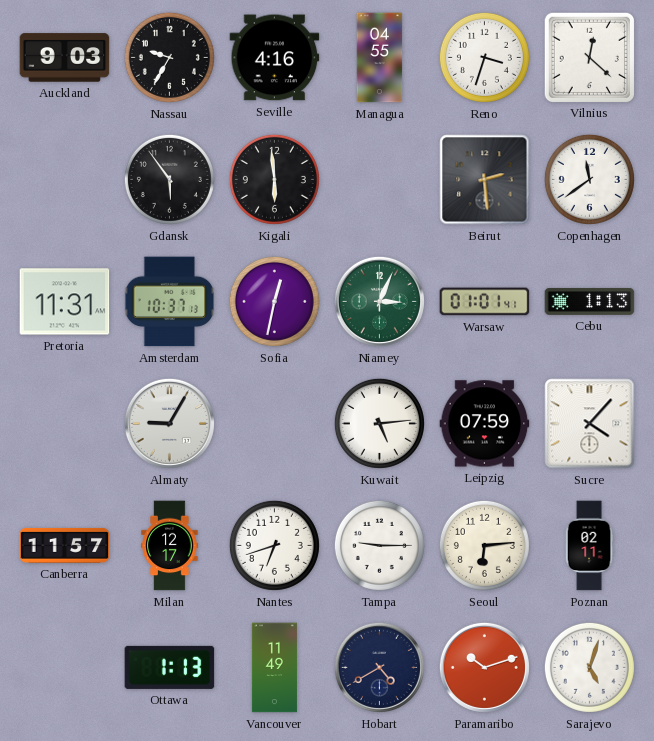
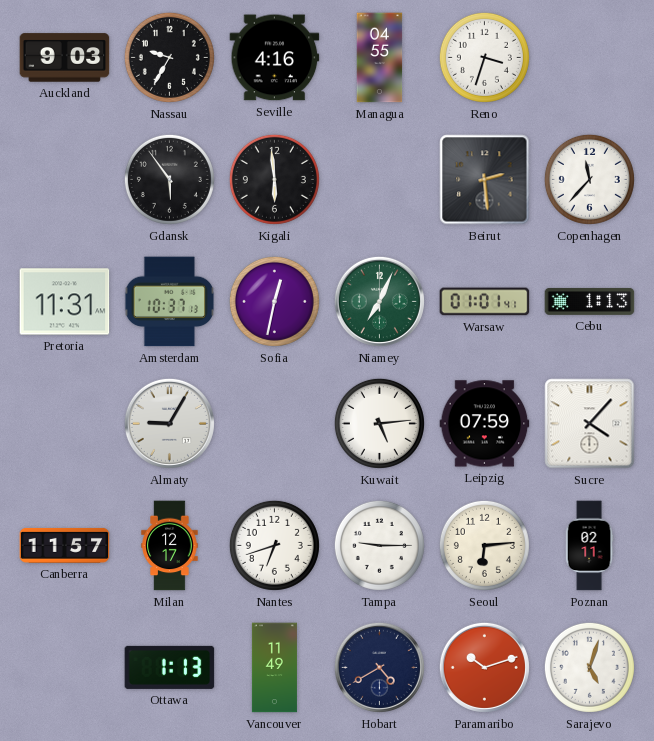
Vilnius: 12:22 -> none (589, 57)
Copenhagen: 11:39 -> 11:37 (589, 179)
Niamey: 3:04 -> 7:04 (379, 301)
